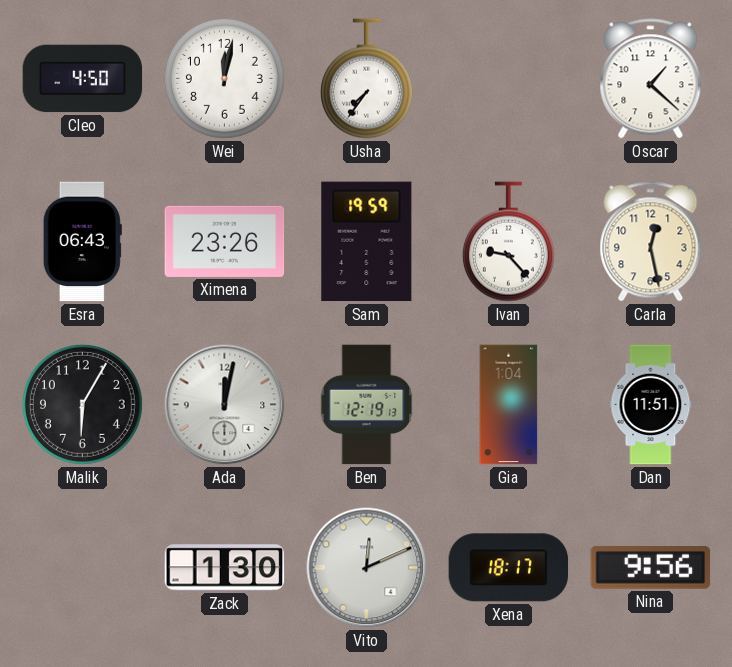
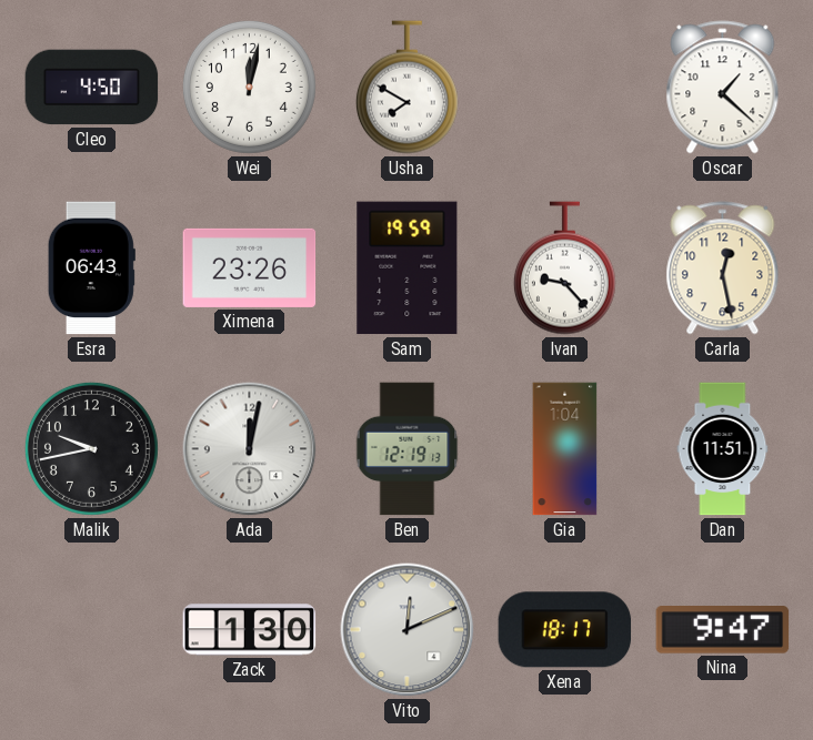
Usha: 7:36 -> 7:50 (406, 88)
Malik: 6:05 -> 9:43 (91, 448)
Nina: 9:56 -> 9:47 (723, 630)
